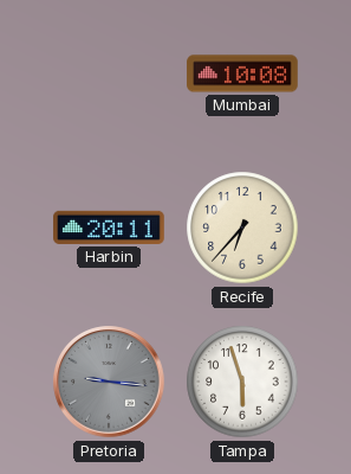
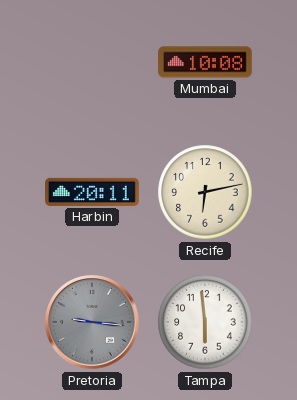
Recife: 6:37 -> 6:13 (205, 192)
Tampa: 5:57 -> 5:59 (205, 322)
